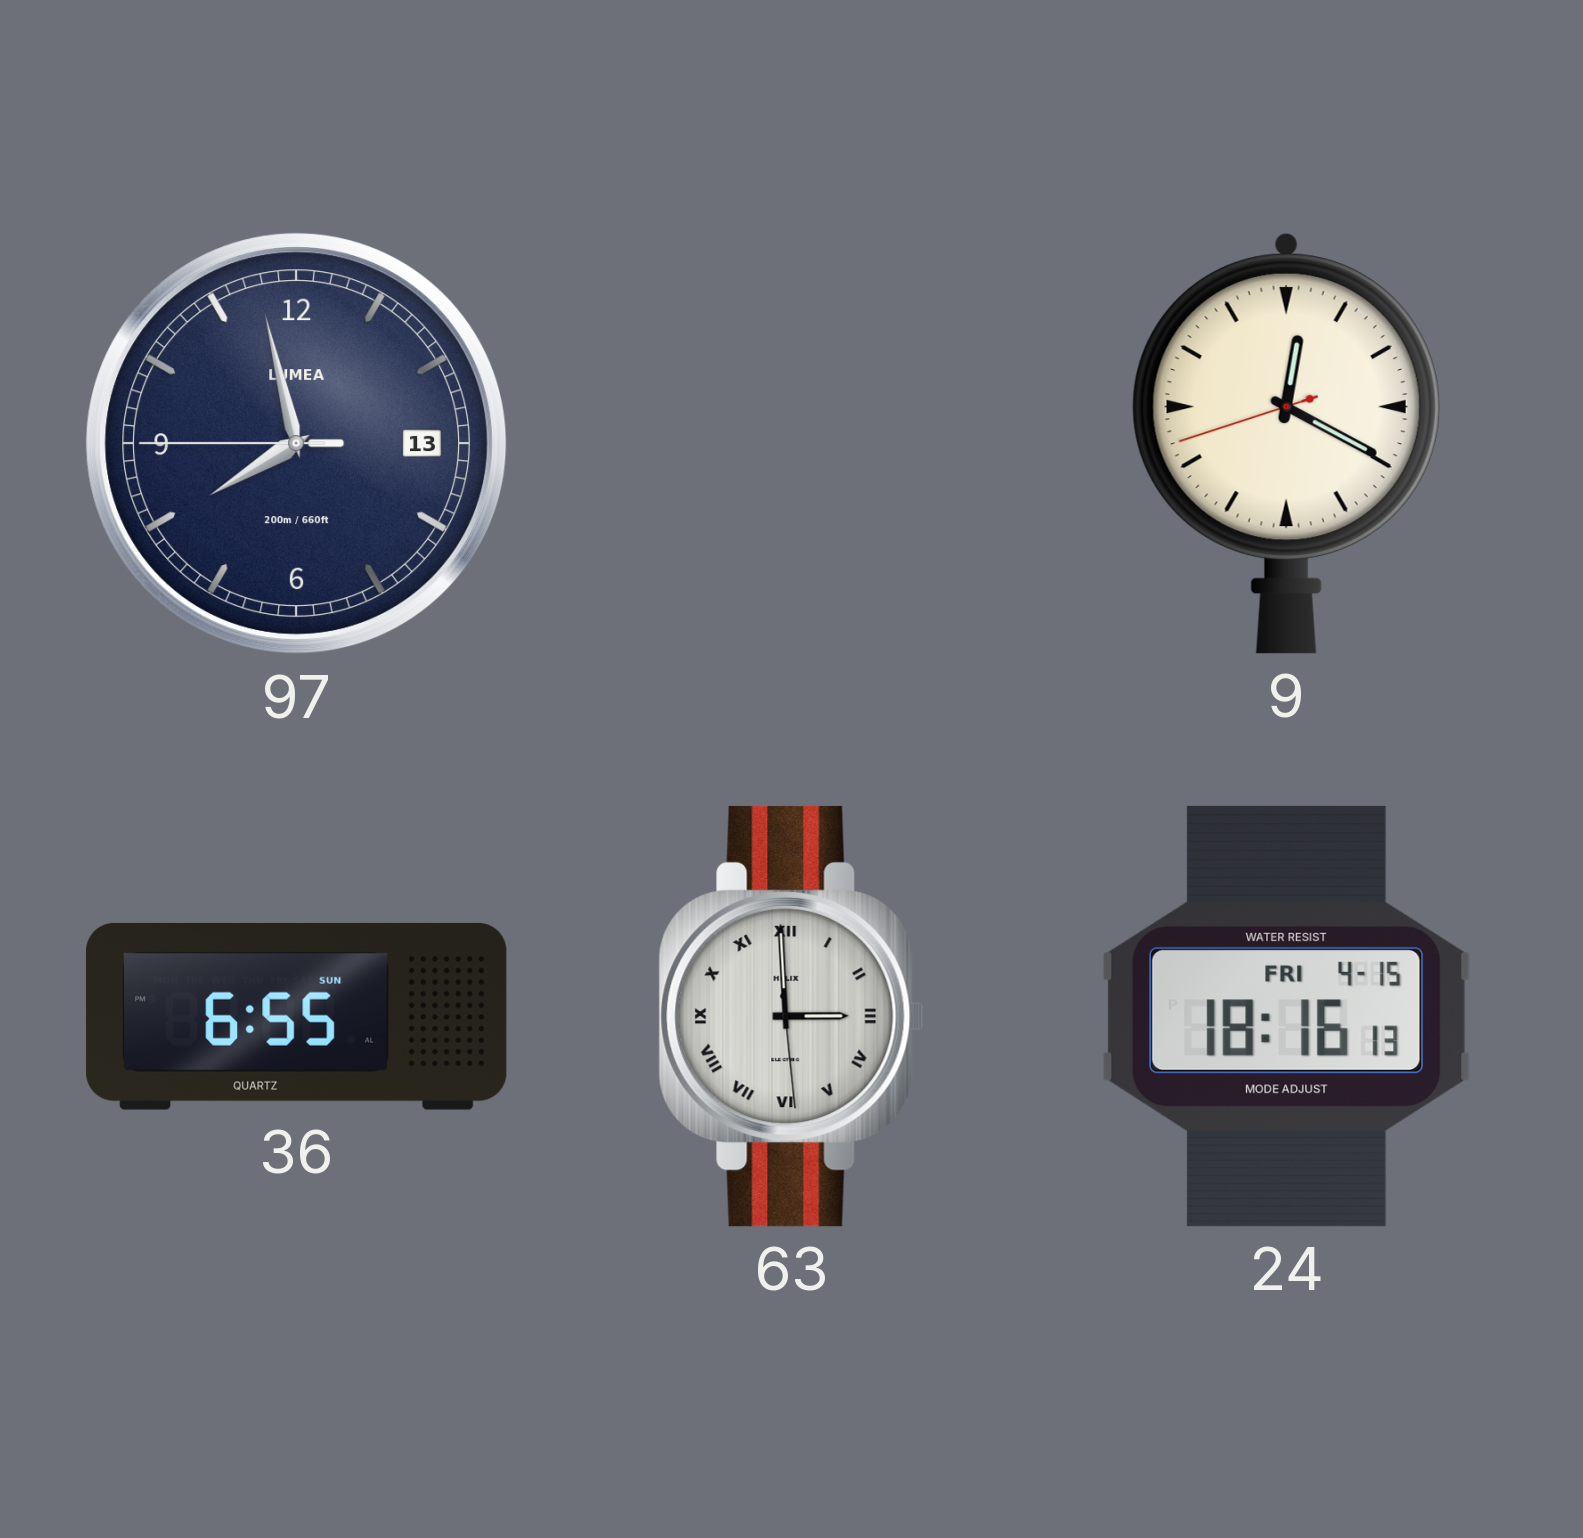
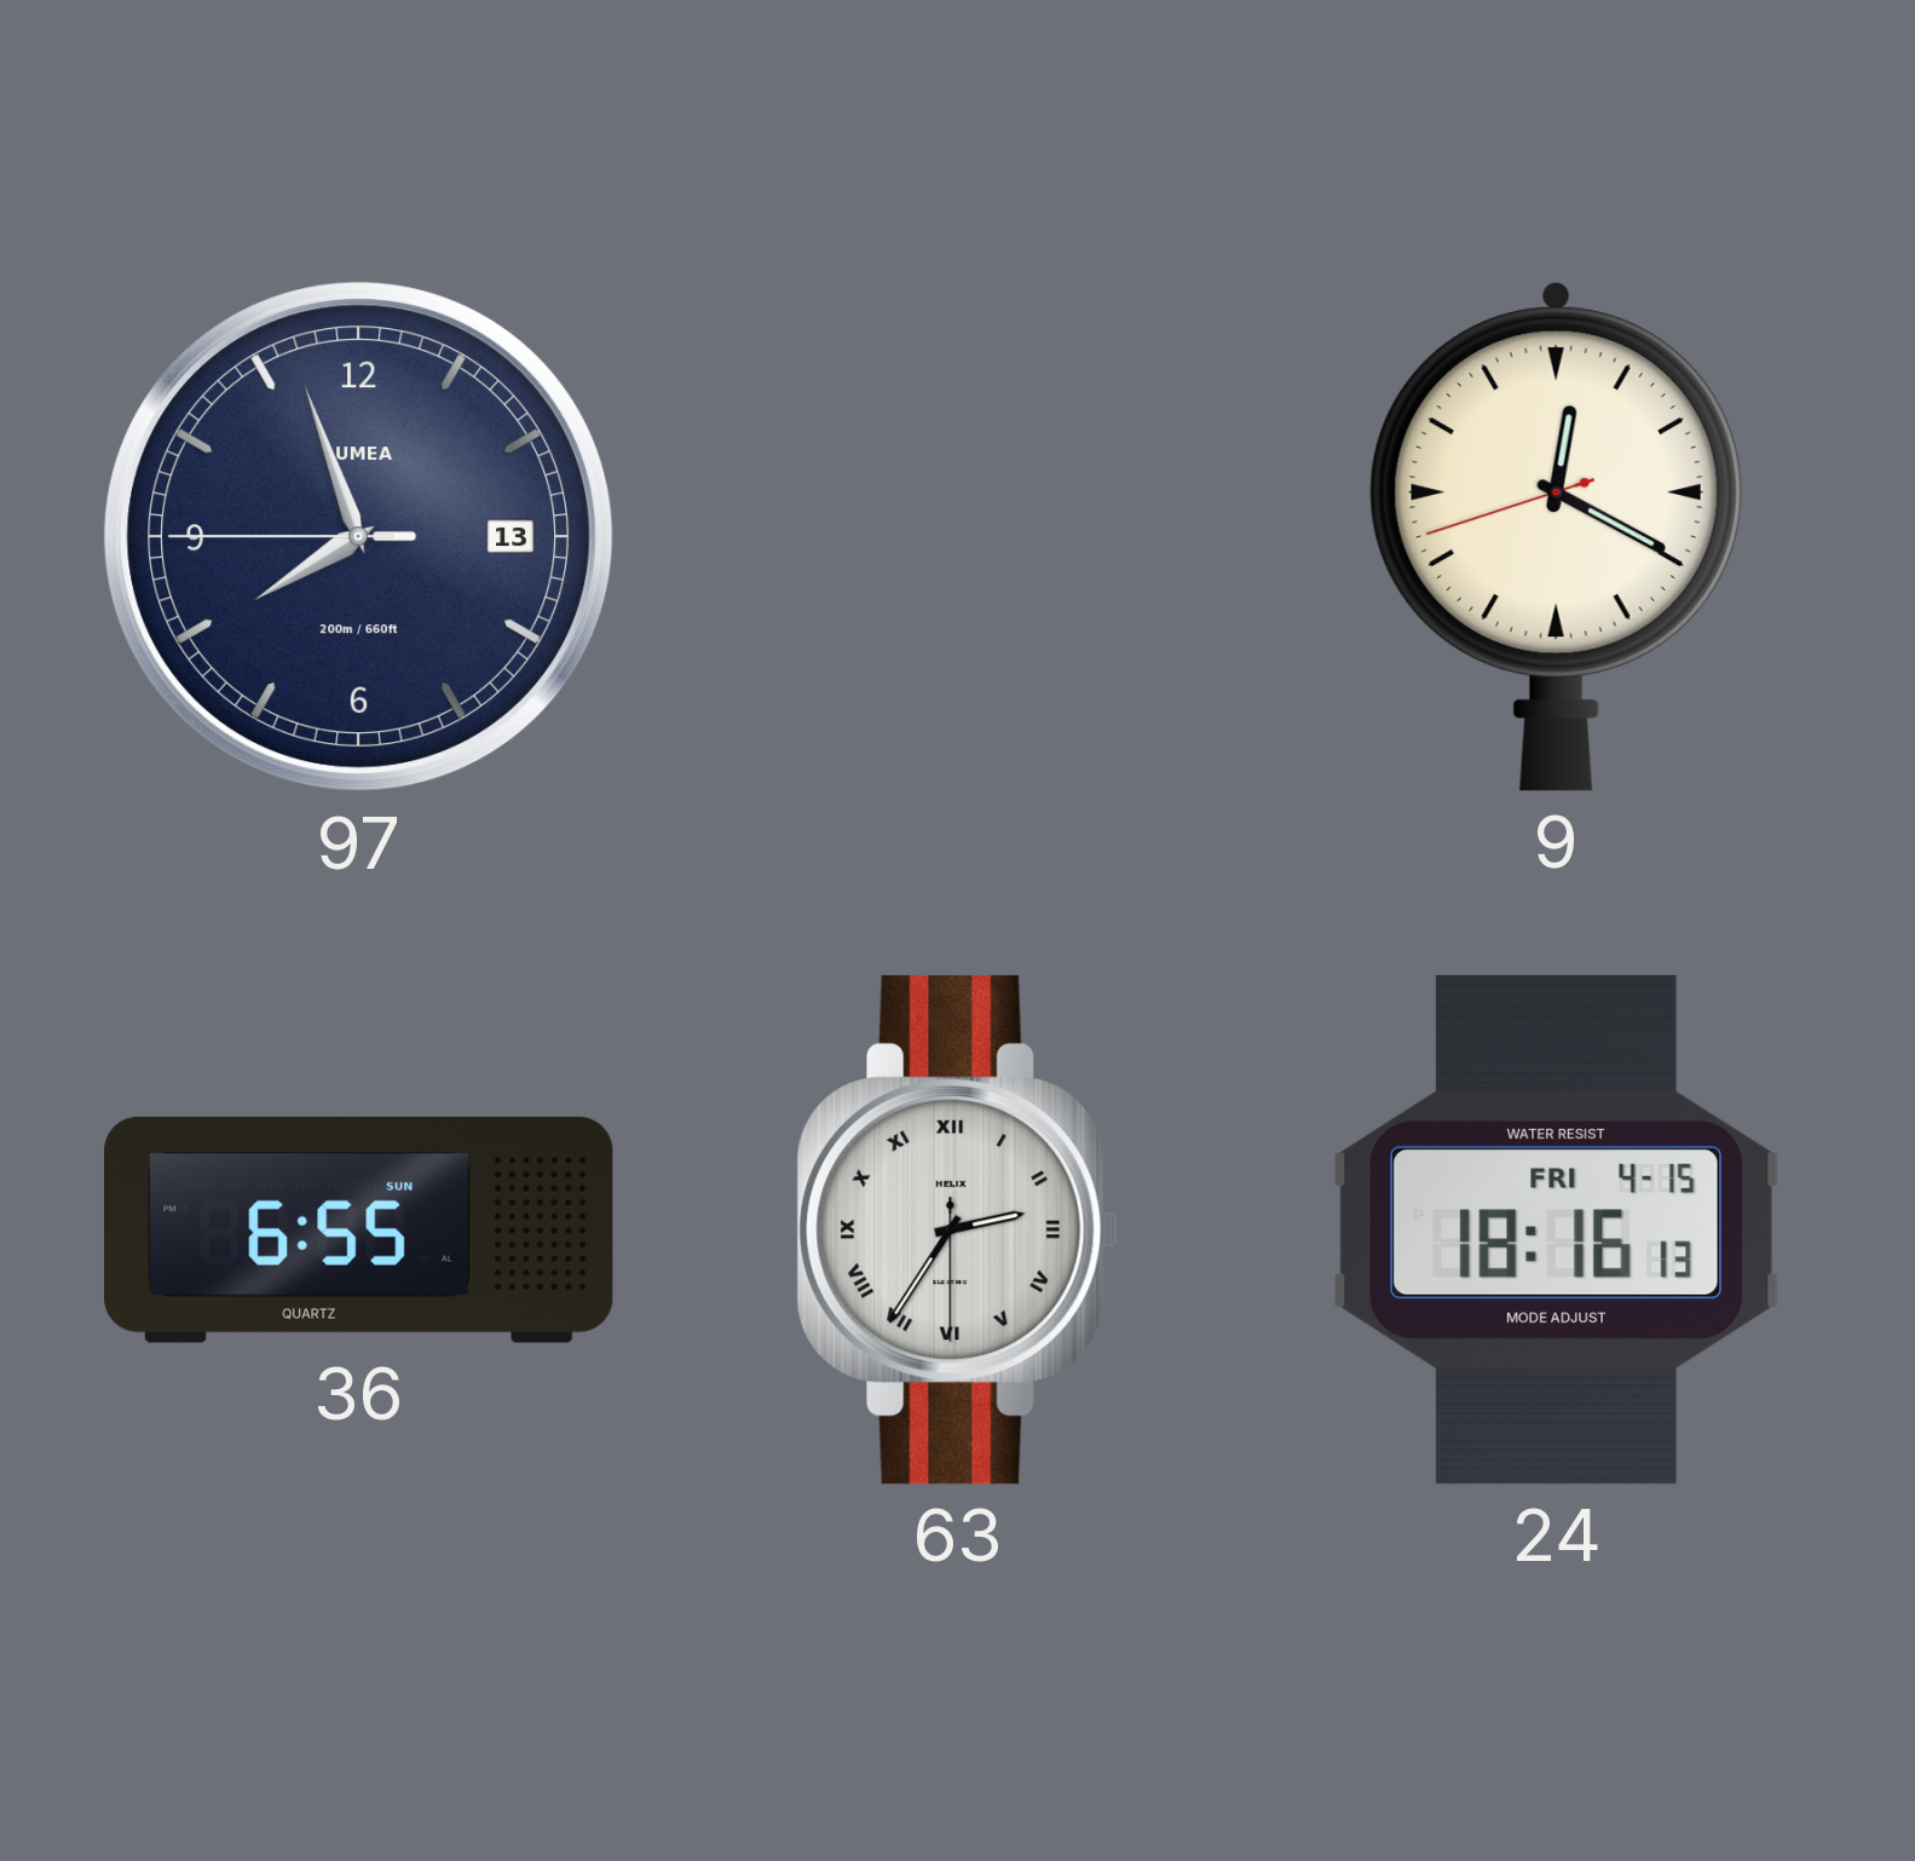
97: 7:57 -> 7:56 (359, 537)
63: 2:59 -> 2:35 (957, 1229)
